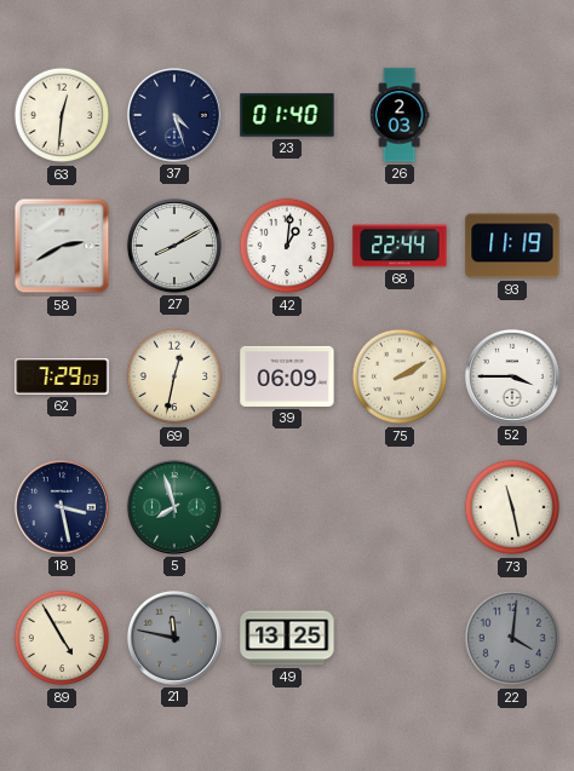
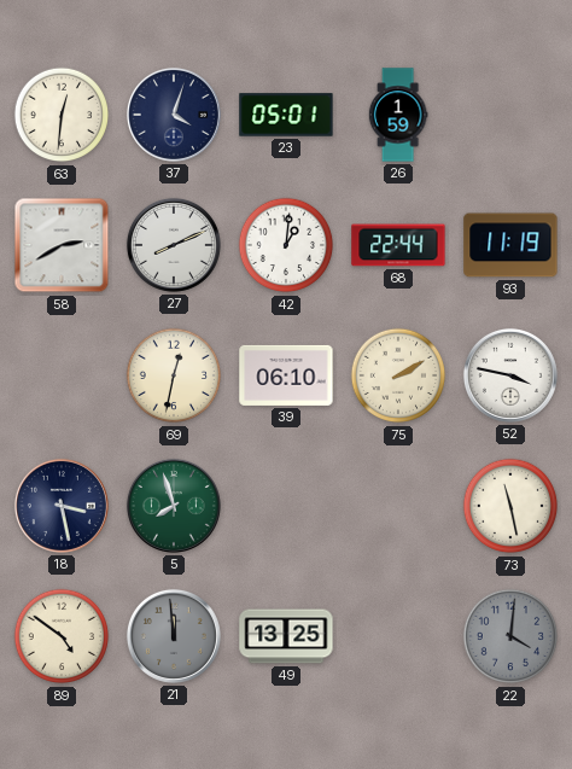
37: 4:27 -> 4:03 (174, 115)
23: 01:40 -> 05:01 (286, 115)
26: 2:03 -> 1:59 (398, 115)
27: 8:10 -> 8:11 (174, 245)
62: 7:29 -> none (62, 376)
39: 06:09 -> 06:10 (286, 375)
52: 3:45 -> 3:47 (510, 375)
89: 4:55 -> 4:51 (62, 636)
21: 11:47 -> 11:59 (174, 636)
